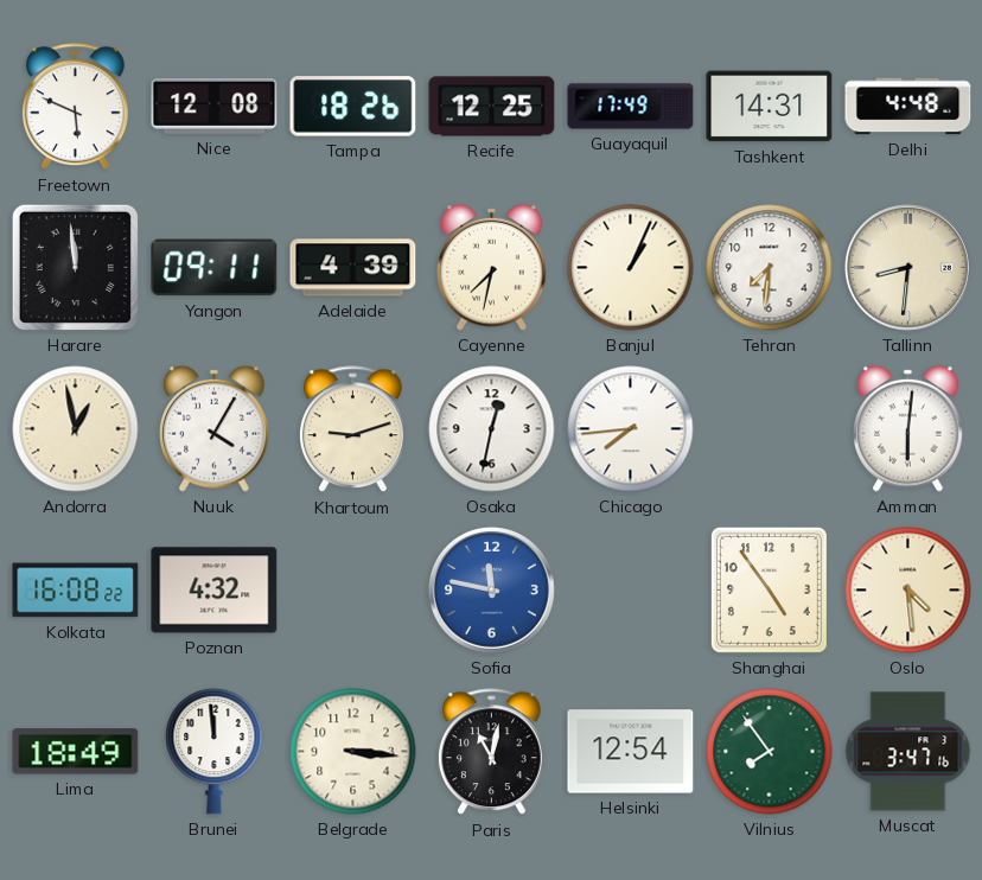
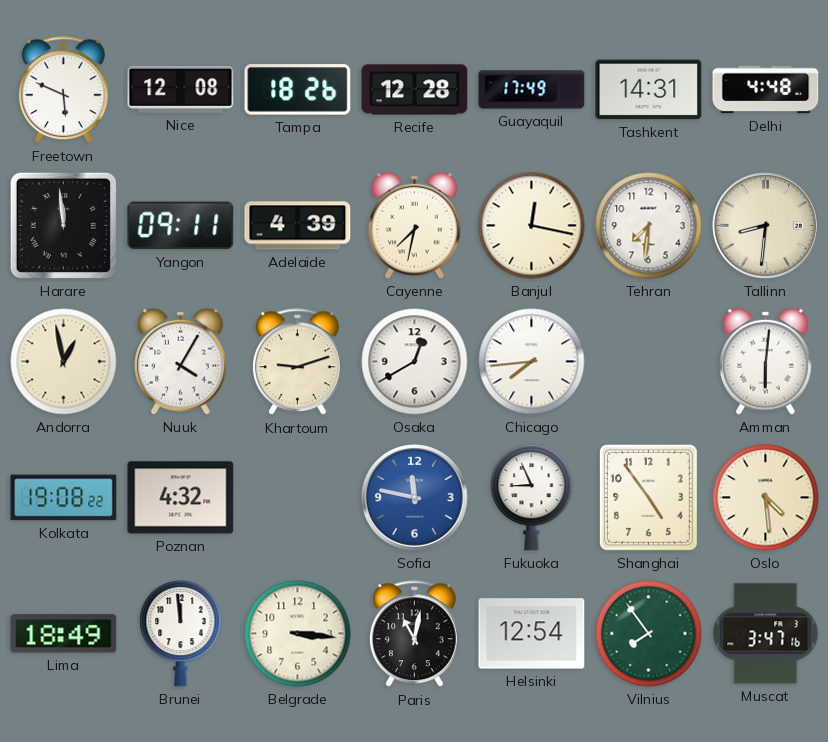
Recife: 12:25 -> 12:28 (415, 90)
Banjul: 1:04 -> 12:17 (532, 226)
Osaka: 12:32 -> 12:40 (415, 362)
Kolkata: 16:08 -> 19:08 (64, 498)
Fukuoka: none -> 8:56 (532, 497)
